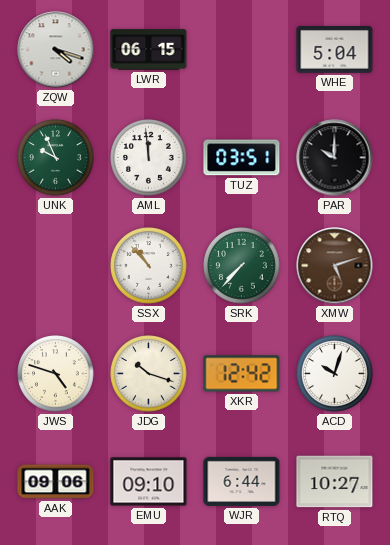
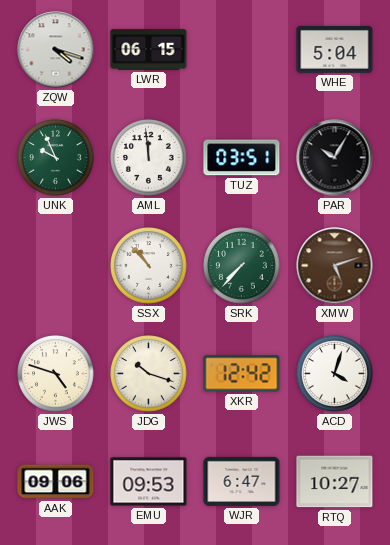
PAR: 10:00 -> 10:05 (335, 158)
ACD: 10:03 -> 4:03 (335, 374)
EMU: 09:10 -> 09:53 (149, 482)
WJR: 6:44 -> 6:47 (242, 481)
